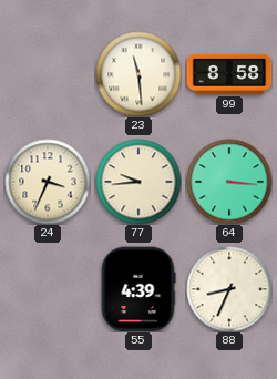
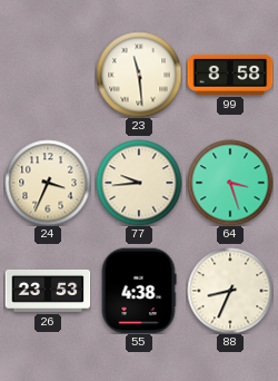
64: 3:16 -> 3:27 (230, 183)
26: none -> 23:53 (48, 291)
55: 4:39 -> 4:38 (139, 291)
